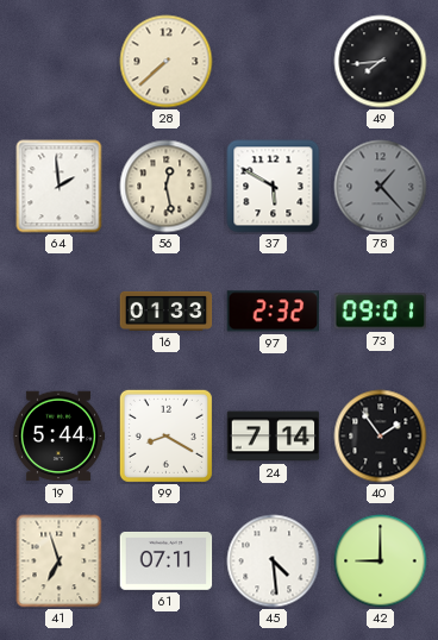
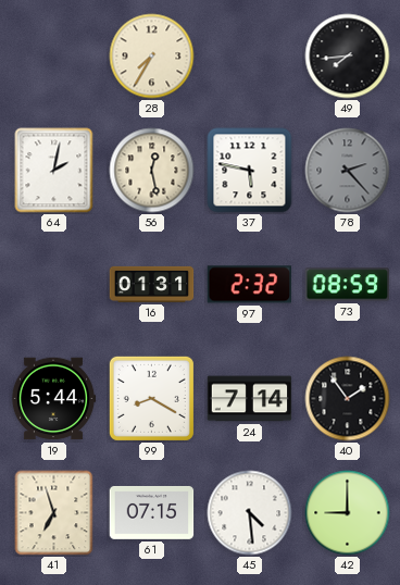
28: 7:38 -> 7:35 (152, 57)
64: 1:59 -> 2:02 (54, 171)
37: 5:50 -> 5:47 (250, 171)
78: 1:23 -> 2:23 (348, 171)
16: 01:33 -> 01:31 (152, 284)
73: 09:01 -> 08:59 (347, 285)
61: 07:11 -> 07:15 (152, 512)
